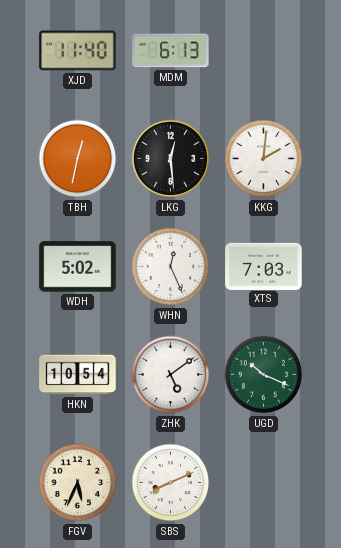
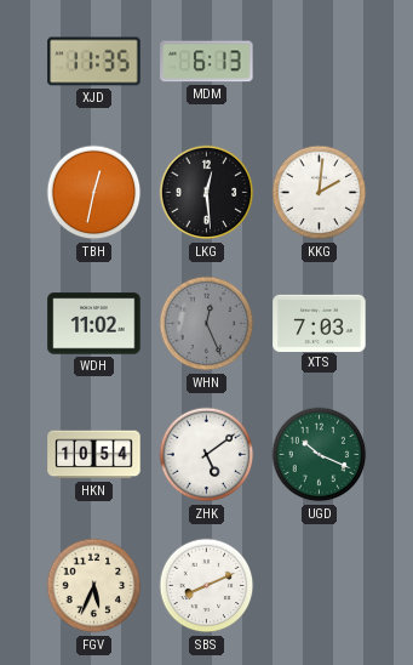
XJD: 11:40 -> 11:35 (94, 62)
WDH: 5:02 -> 11:02 (94, 324)
WHN dial: white -> grey (207, 324)
